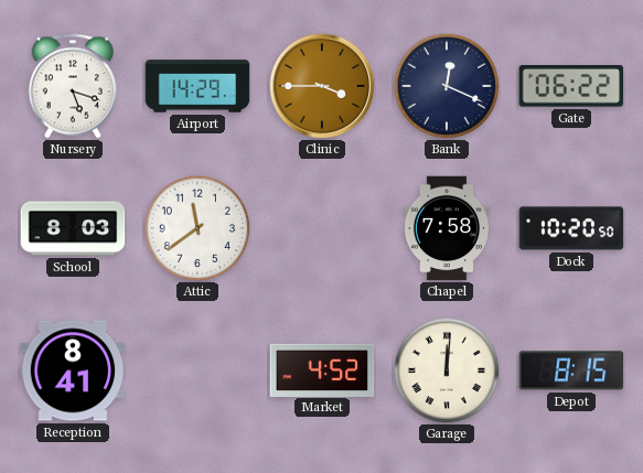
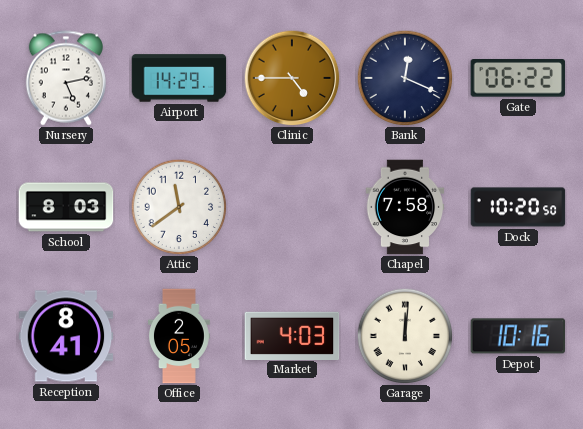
Nursery: 5:18 -> 5:13 (66, 78)
Clinic: 3:45 -> 4:45 (292, 78)
Office: none -> 2:05 (180, 336)
Market: 4:52 -> 4:03 (292, 335)
Depot: 8:15 -> 10:16 (518, 336)
